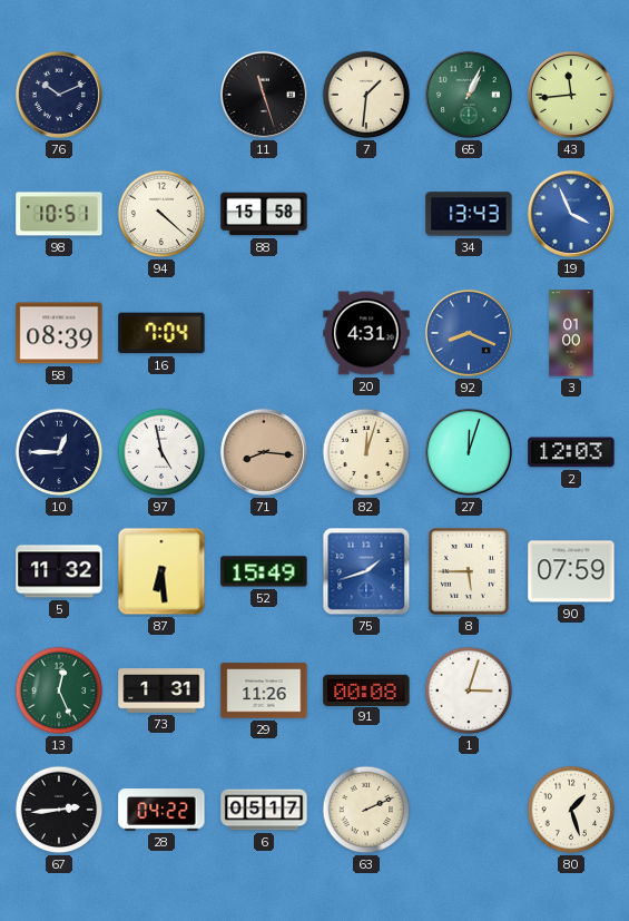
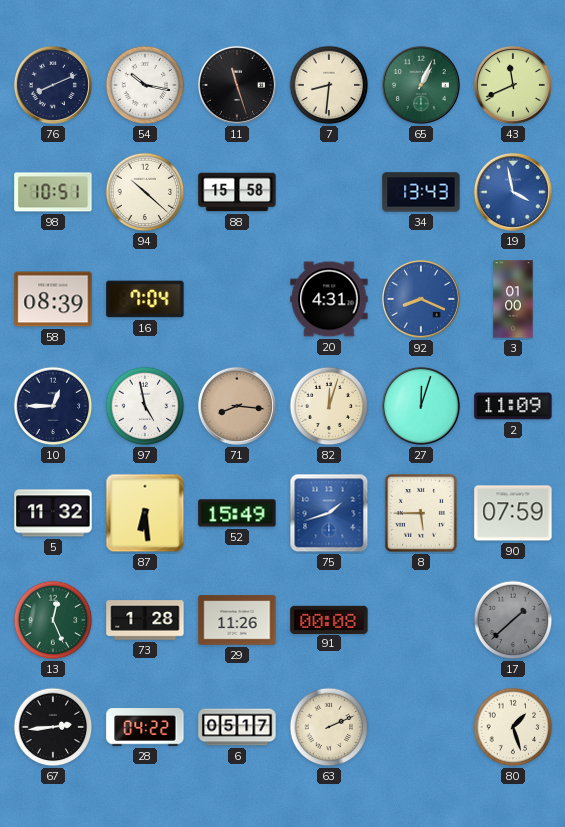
76: 10:11 -> 8:11 (53, 85)
54: none -> 10:17 (145, 85)
7: 1:31 -> 8:31 (329, 85)
43: 11:44 -> 11:41 (513, 85)
94: 4:22 -> 10:22 (145, 192)
19: 3:56 -> 3:58 (513, 192)
2: 12:03 -> 11:09 (513, 406)
73: 1:31 -> 1:28 (145, 620)
1: 3:03 -> none (469, 690)
17: none -> 1:38 (513, 620)
